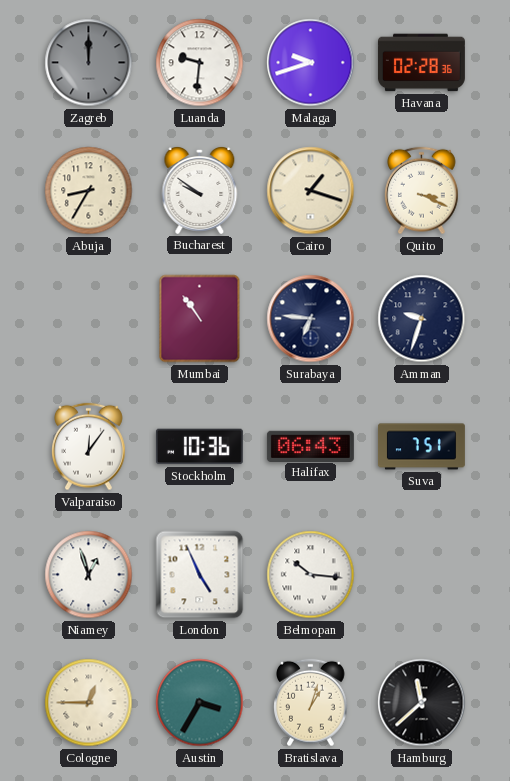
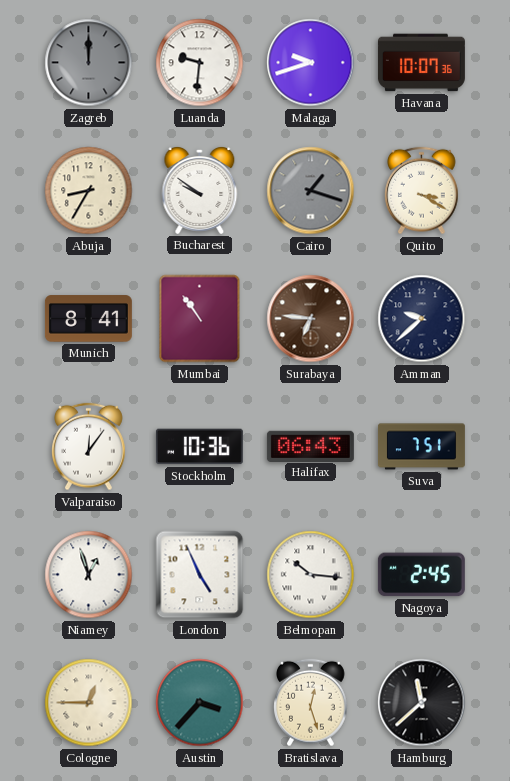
Havana: 02:28 -> 10:07 (421, 63)
Cairo dial: cream -> grey (311, 191)
Quito: 3:19 -> 3:20 (422, 191)
Munich: none -> 8:41 (88, 319)
Surabaya dial: navy -> brown (311, 319)
Amman: 9:33 -> 9:38 (422, 319)
Nagoya: none -> 2:45 (421, 575)
Austin: 3:35 -> 3:37 (200, 703)
Bratislava: 1:03 -> 12:27 (311, 703)
